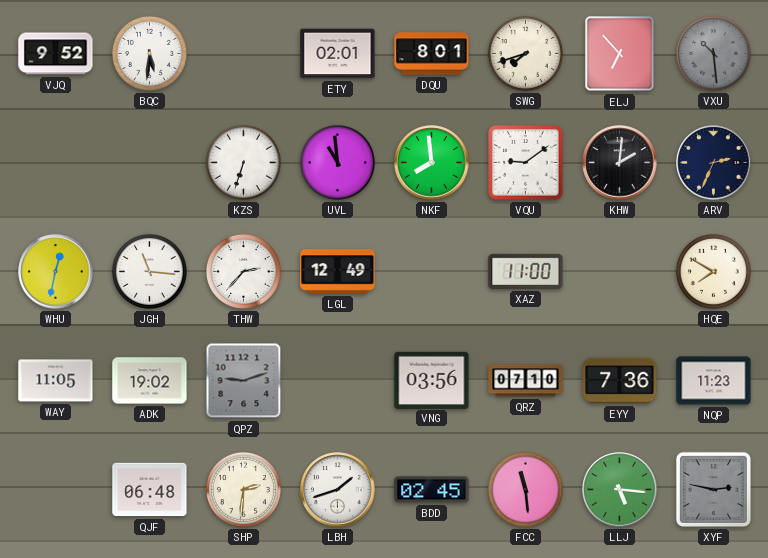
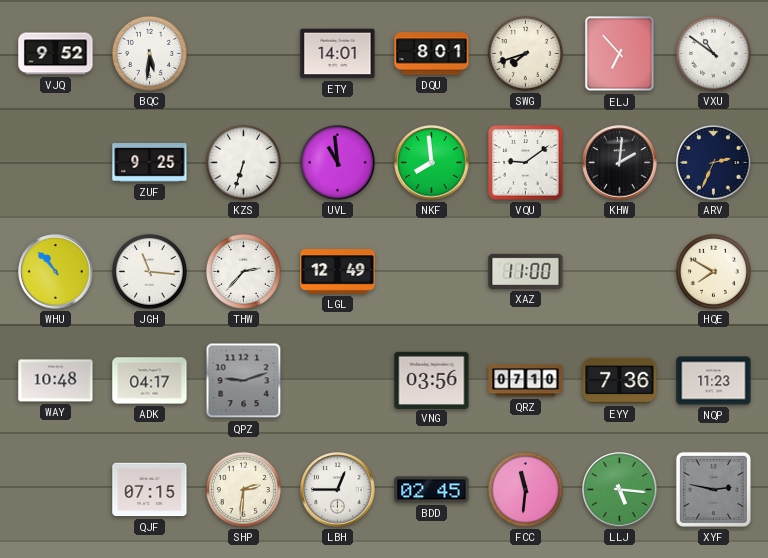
ETY: 02:01 -> 14:01 (338, 54)
VXU: 10:29 -> 10:51 (713, 53)
VXU dial: grey -> white (713, 53)
ZUF: none -> 9:25 (150, 163)
WHU: 12:32 -> 10:53 (56, 272)
WAY: 11:05 -> 10:48 (56, 381)
ADK: 19:02 -> 04:17 (150, 381)
QJF: 06:48 -> 07:15 (150, 490)
LBH: 1:42 -> 12:45 (338, 490)
FCC: 11:29 -> 11:31 (525, 489)
